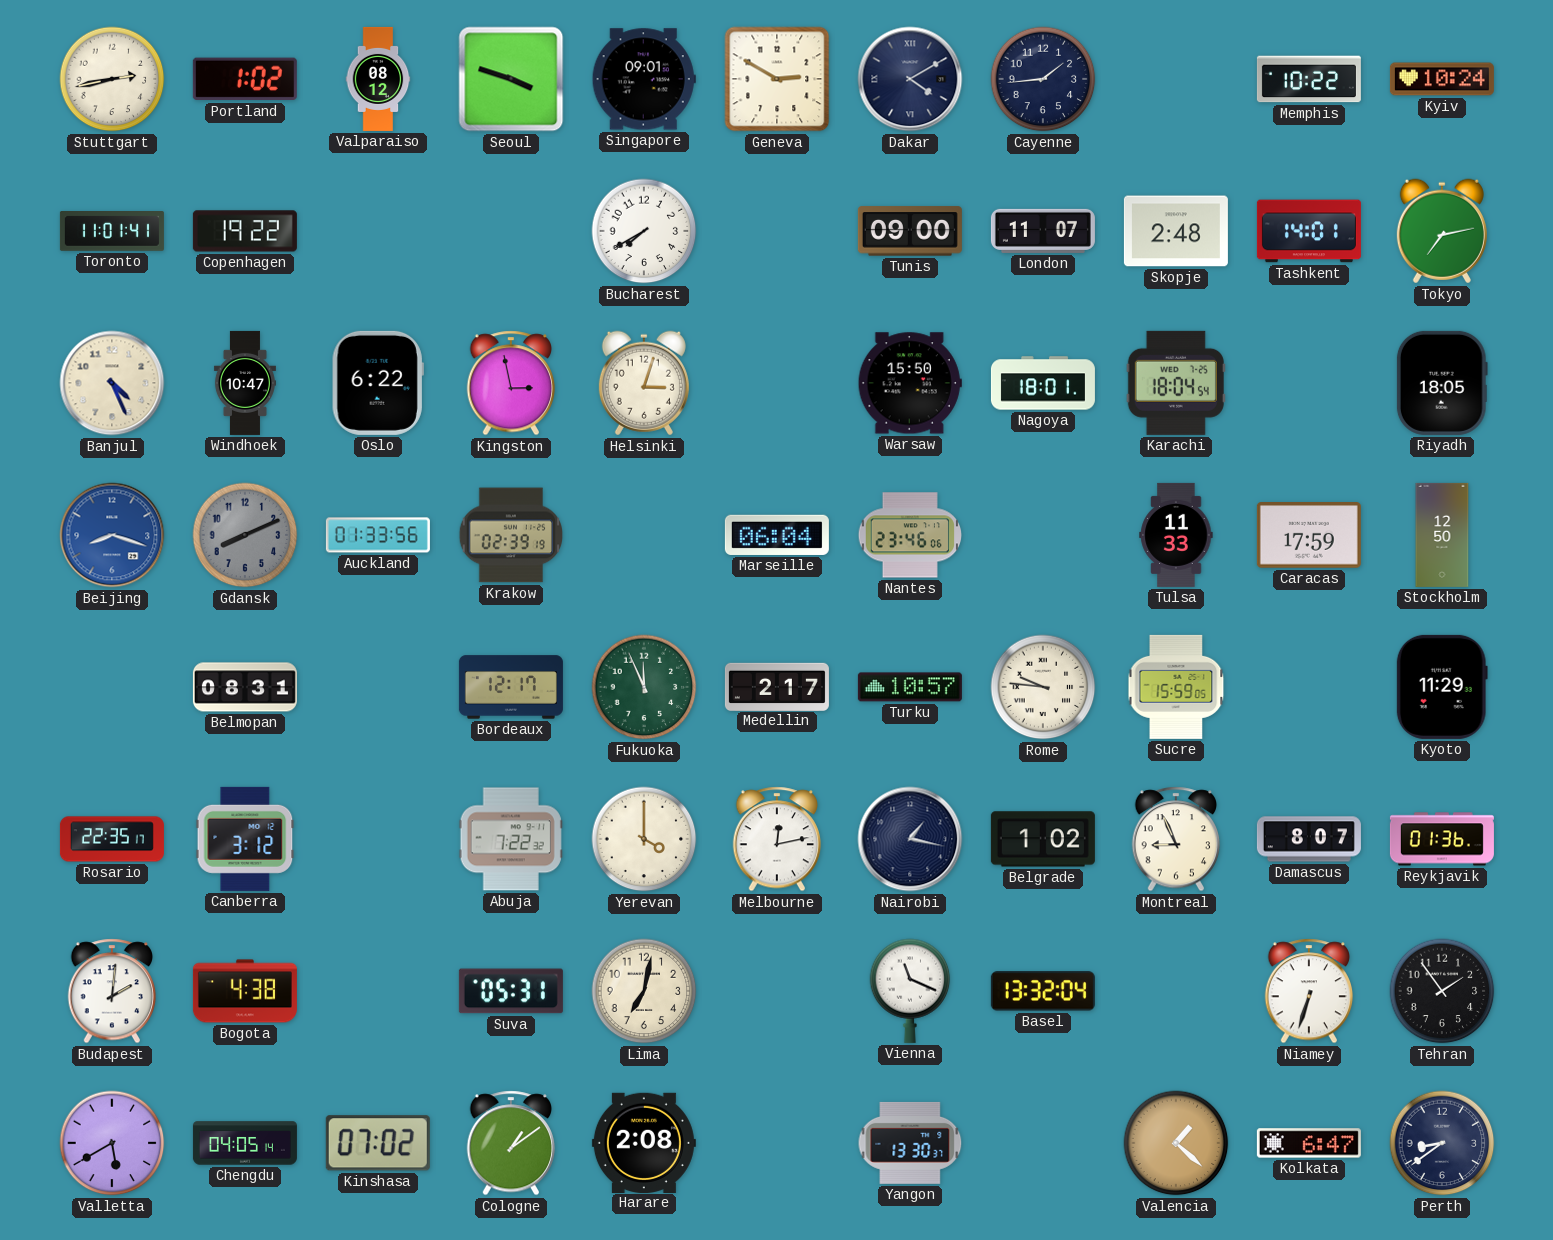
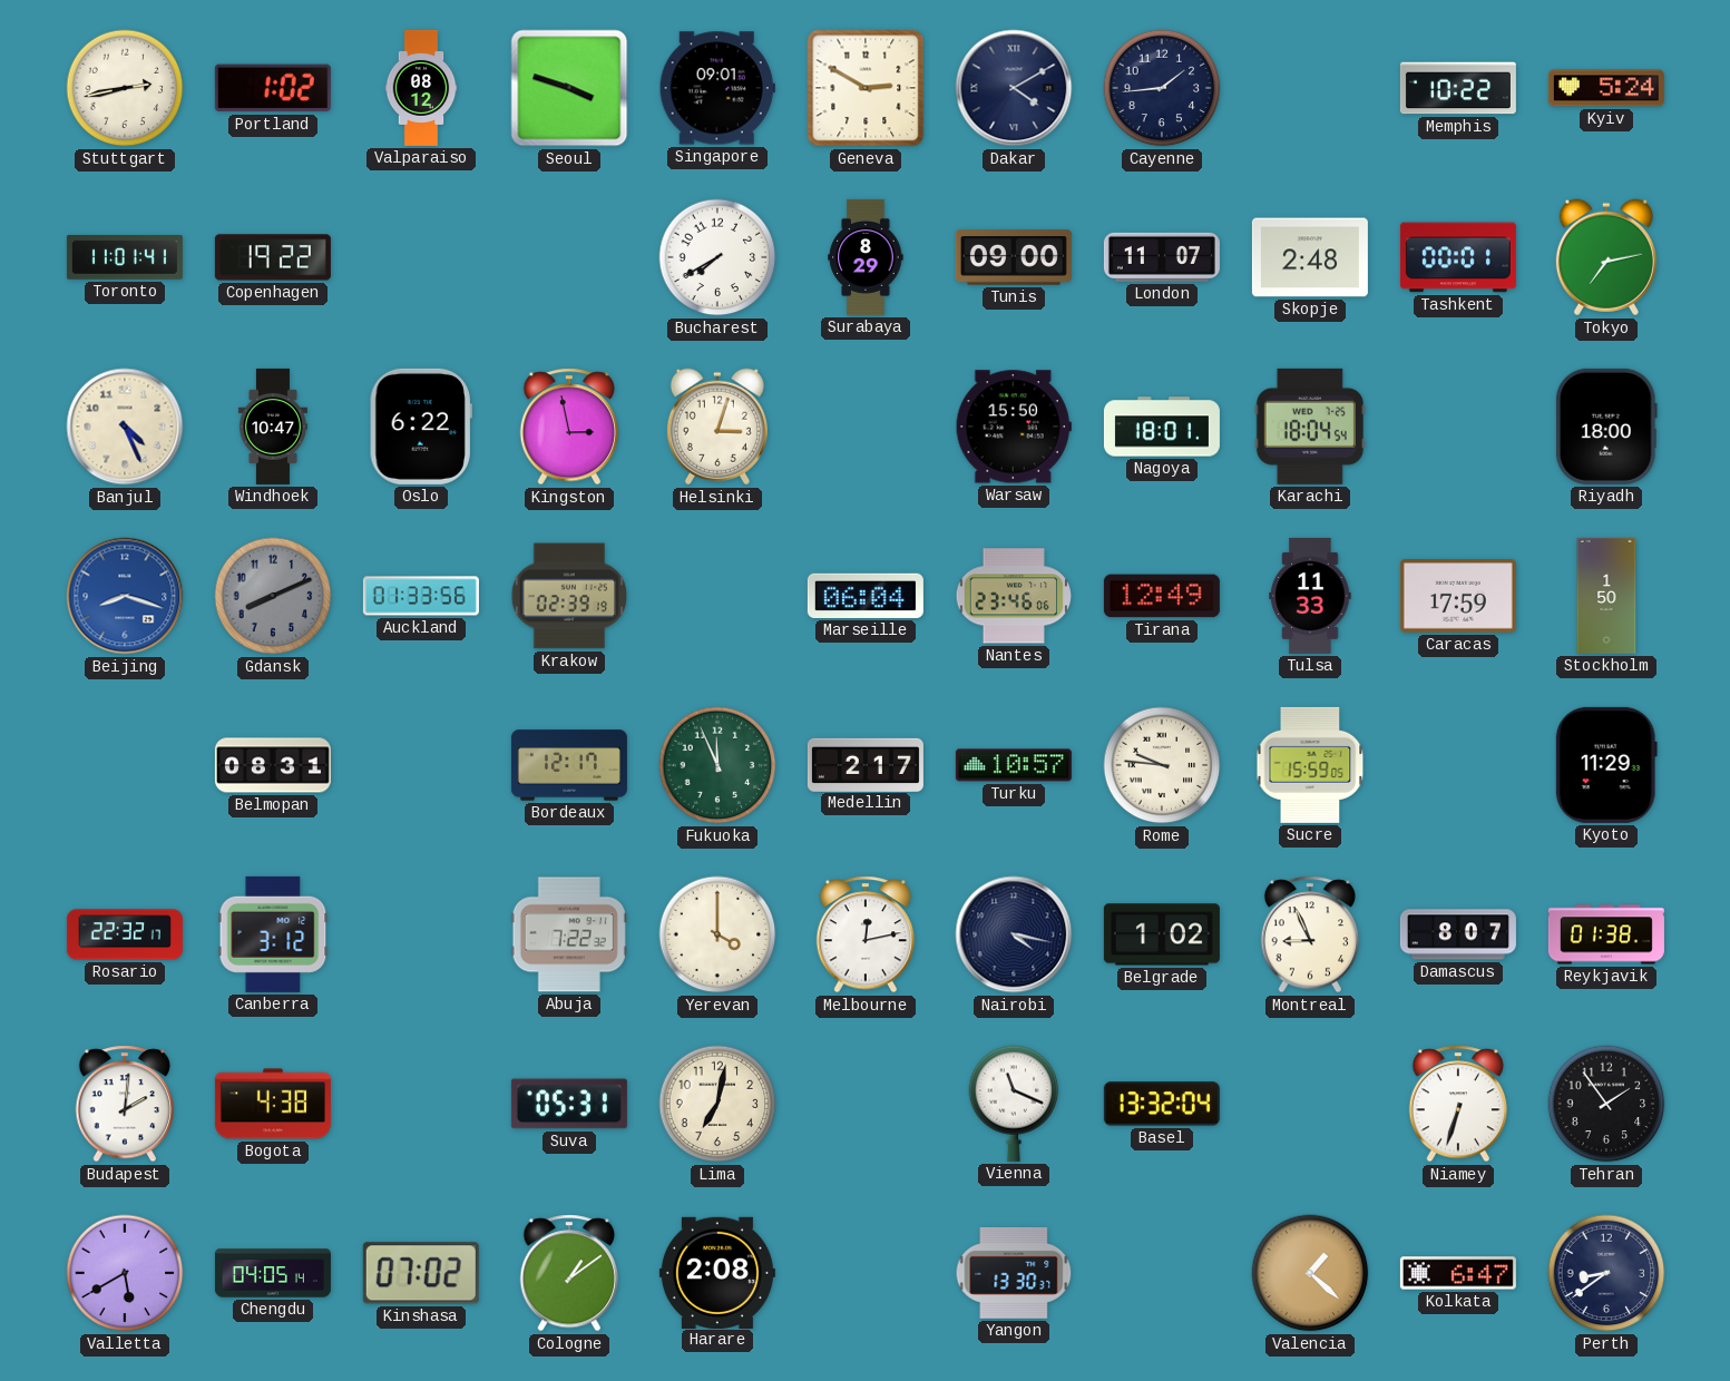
Kyiv: 10:24 -> 5:24 (1606, 88)
Surabaya: none -> 8:29 (866, 257)
Tashkent: 14:01 -> 00:01 (1458, 257)
Riyadh: 18:05 -> 18:00 (1606, 427)
Tirana: none -> 12:49 (1162, 596)
Stockholm: 12:50 -> 1:50 (1606, 596)
Rosario: 22:35 -> 22:32 (125, 934)
Nairobi: 1:17 -> 4:17 (1014, 934)
Reykjavik: 01:36 -> 01:38 (1606, 934)
